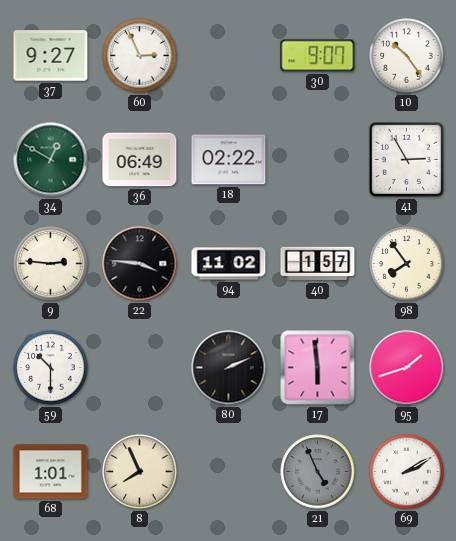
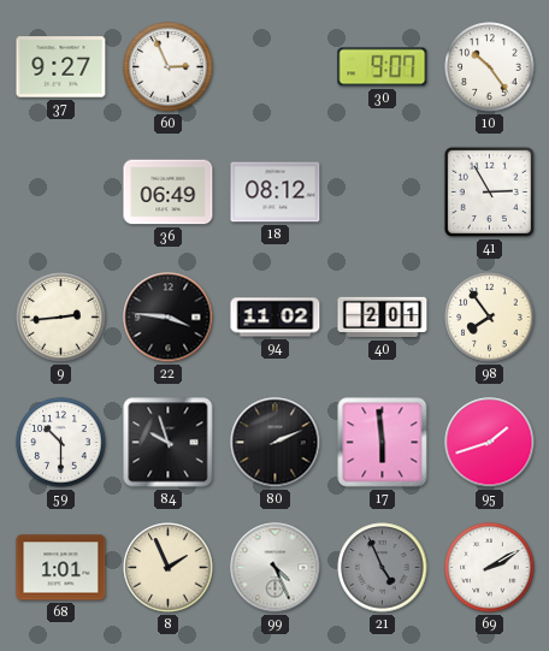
34: 12:50 -> none (51, 160)
18: 02:22 -> 08:12 (276, 193)
9: 2:46 -> 2:44 (61, 318)
40: 1:57 -> 2:01 (383, 318)
84: none -> 9:57 (169, 443)
8: 7:56 -> 1:56 (169, 568)
99: none -> 4:26 (276, 568)
